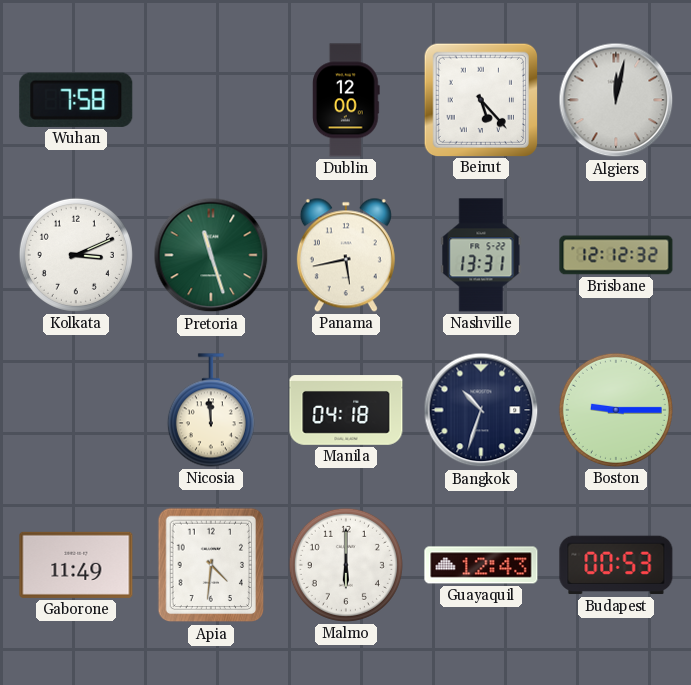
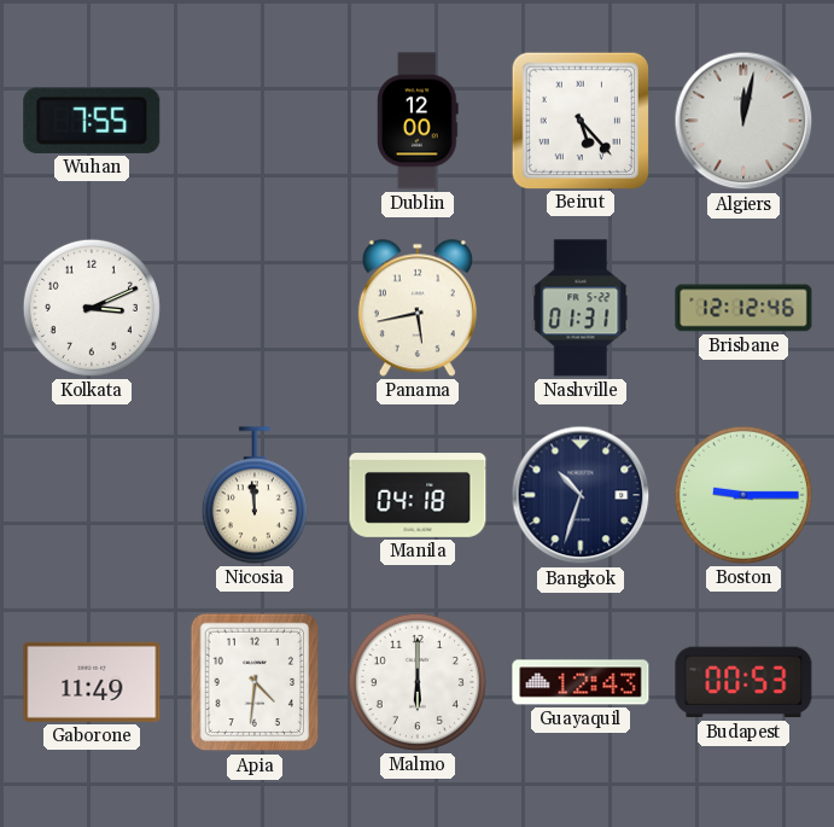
Wuhan: 7:58 -> 7:55 (92, 121)
Pretoria: 11:27 -> none (211, 255)
Nashville: 13:31 -> 01:31 (581, 308)
Brisbane: 12:12:32 -> 12:12:46 (743, 308)
